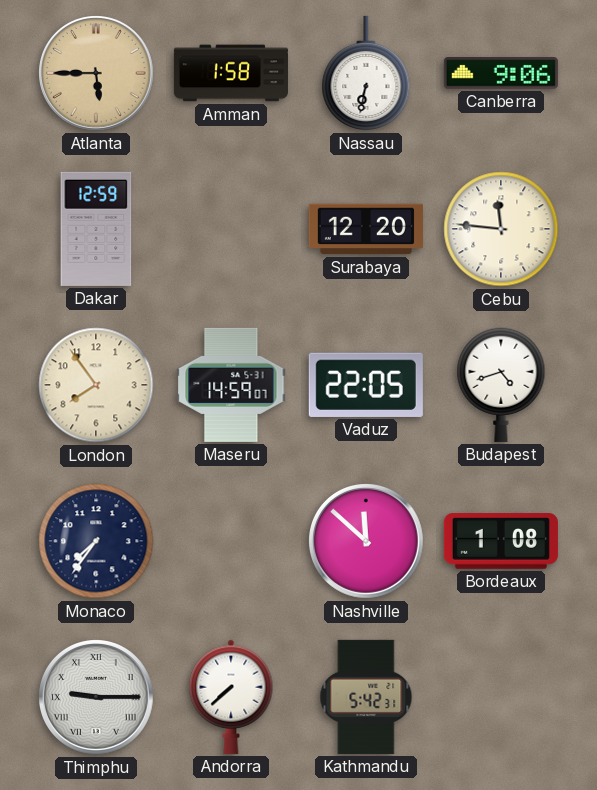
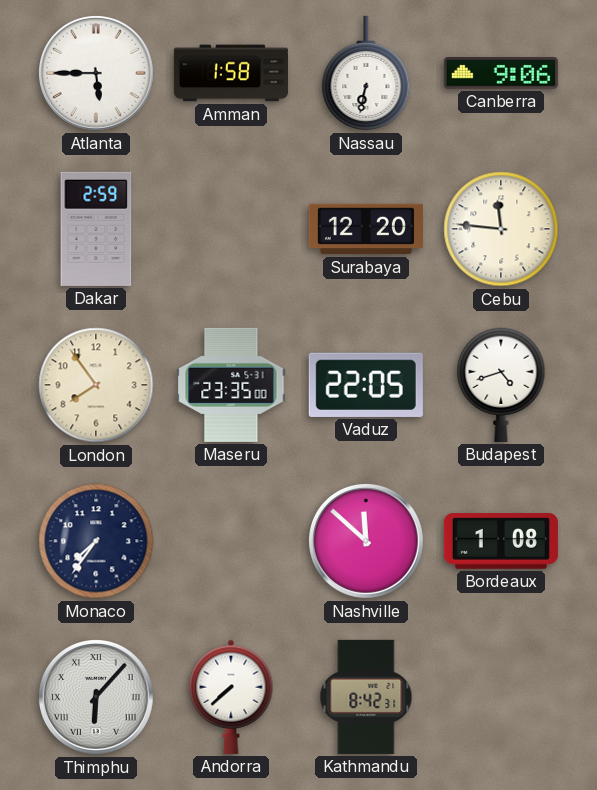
Atlanta dial: champagne -> white (97, 74)
Dakar: 12:59 -> 2:59 (96, 229)
Maseru: 14:59 -> 23:35 (231, 385)
Thimphu: 9:15 -> 6:07 (97, 698)
Kathmandu: 5:42 -> 8:42 (366, 697)
